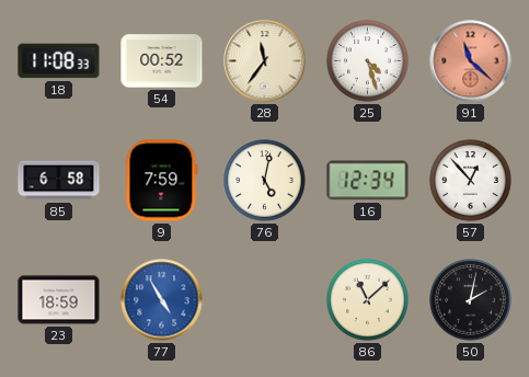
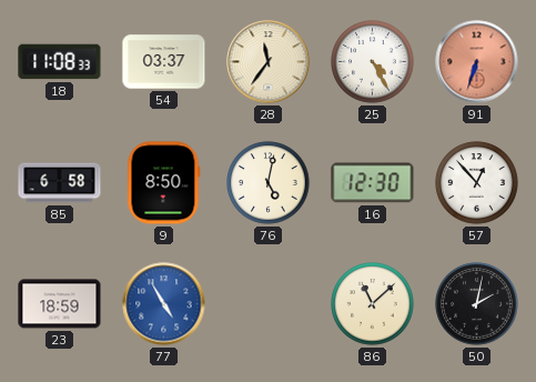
54: 00:52 -> 03:37 (164, 62)
25: 4:27 -> 4:25 (373, 62)
91: 11:22 -> 6:33 (477, 62)
9: 7:59 -> 8:50 (164, 183)
16: 12:34 -> 12:30 (373, 183)
